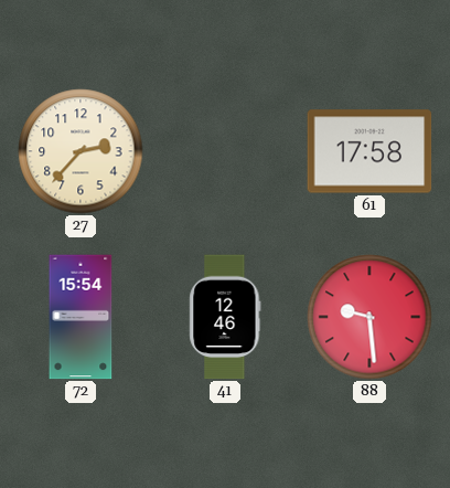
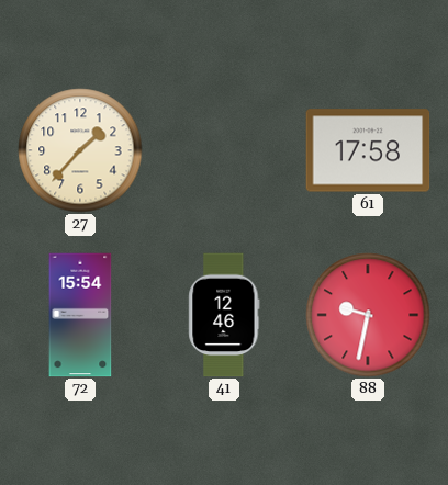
27: 2:37 -> 1:37 (80, 150)
88: 9:29 -> 9:32 (368, 315)
